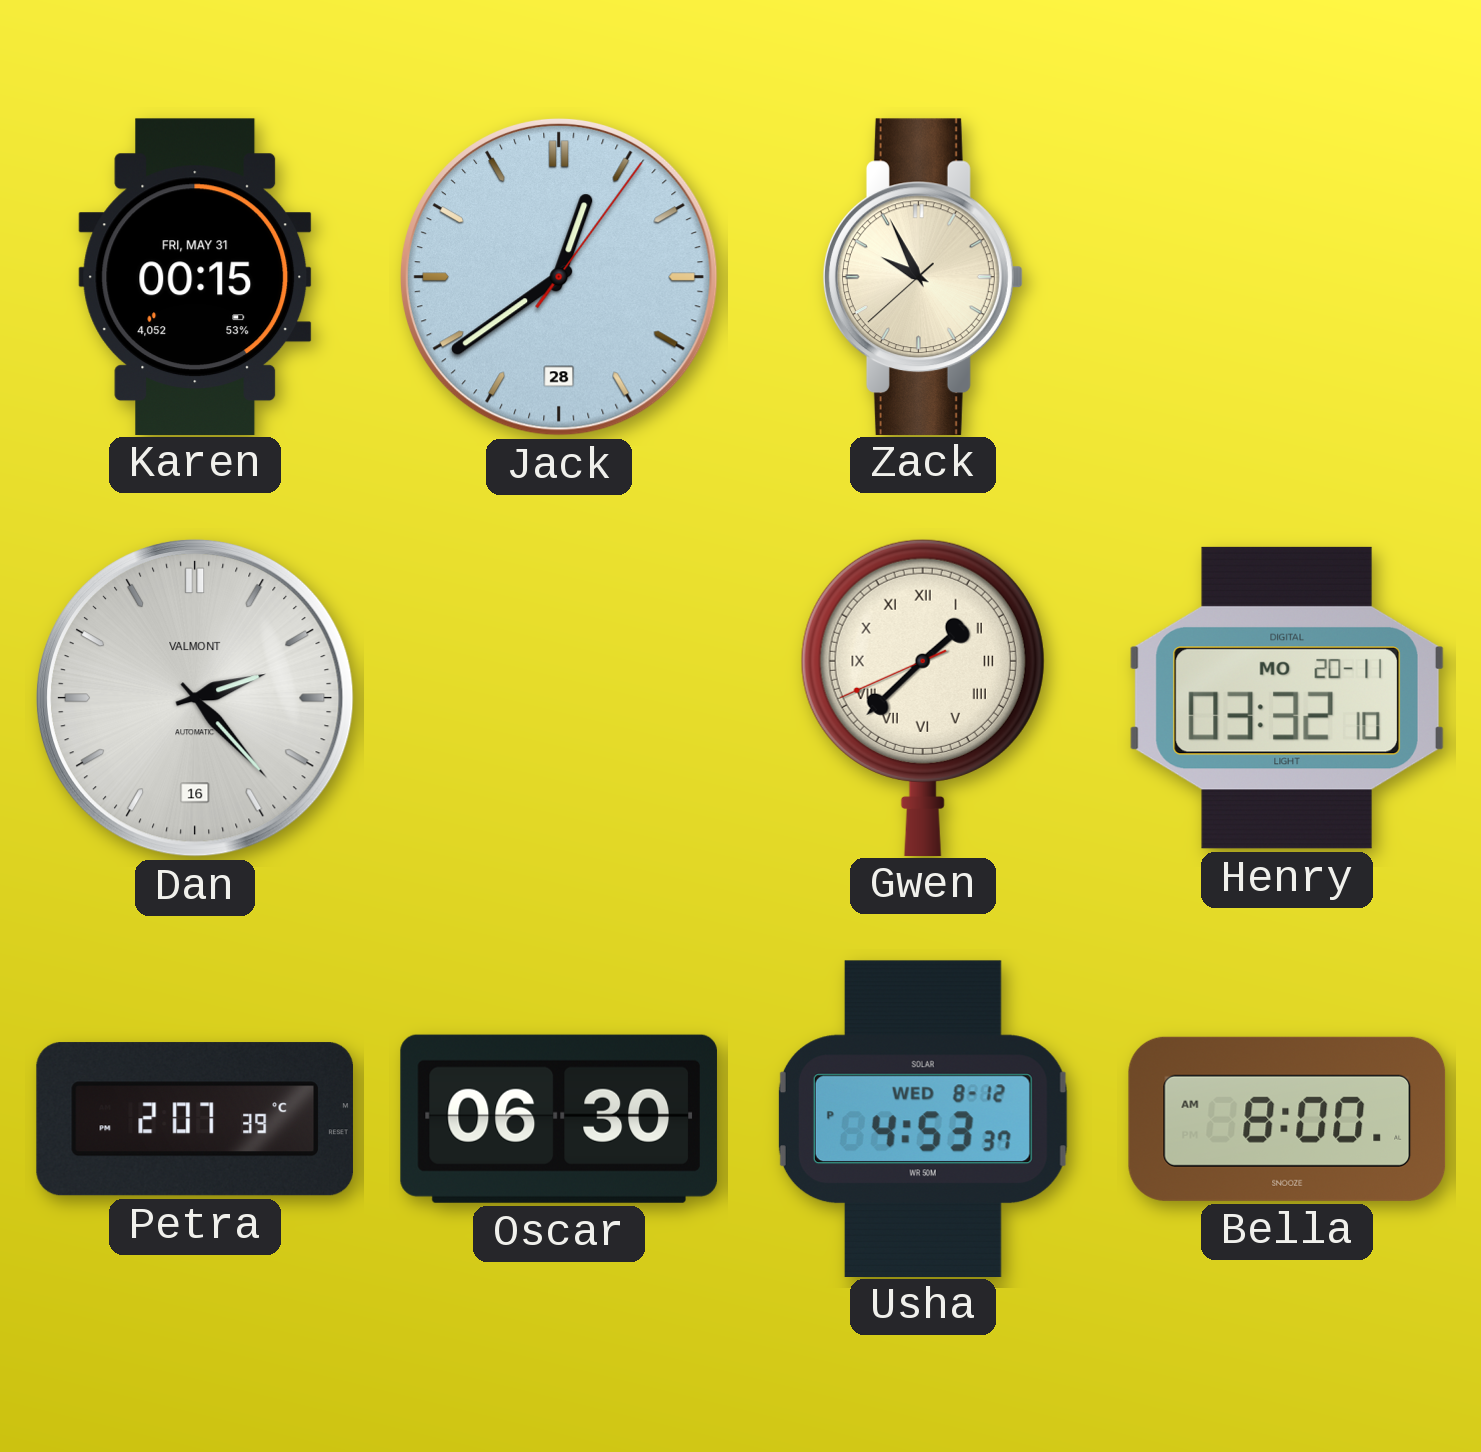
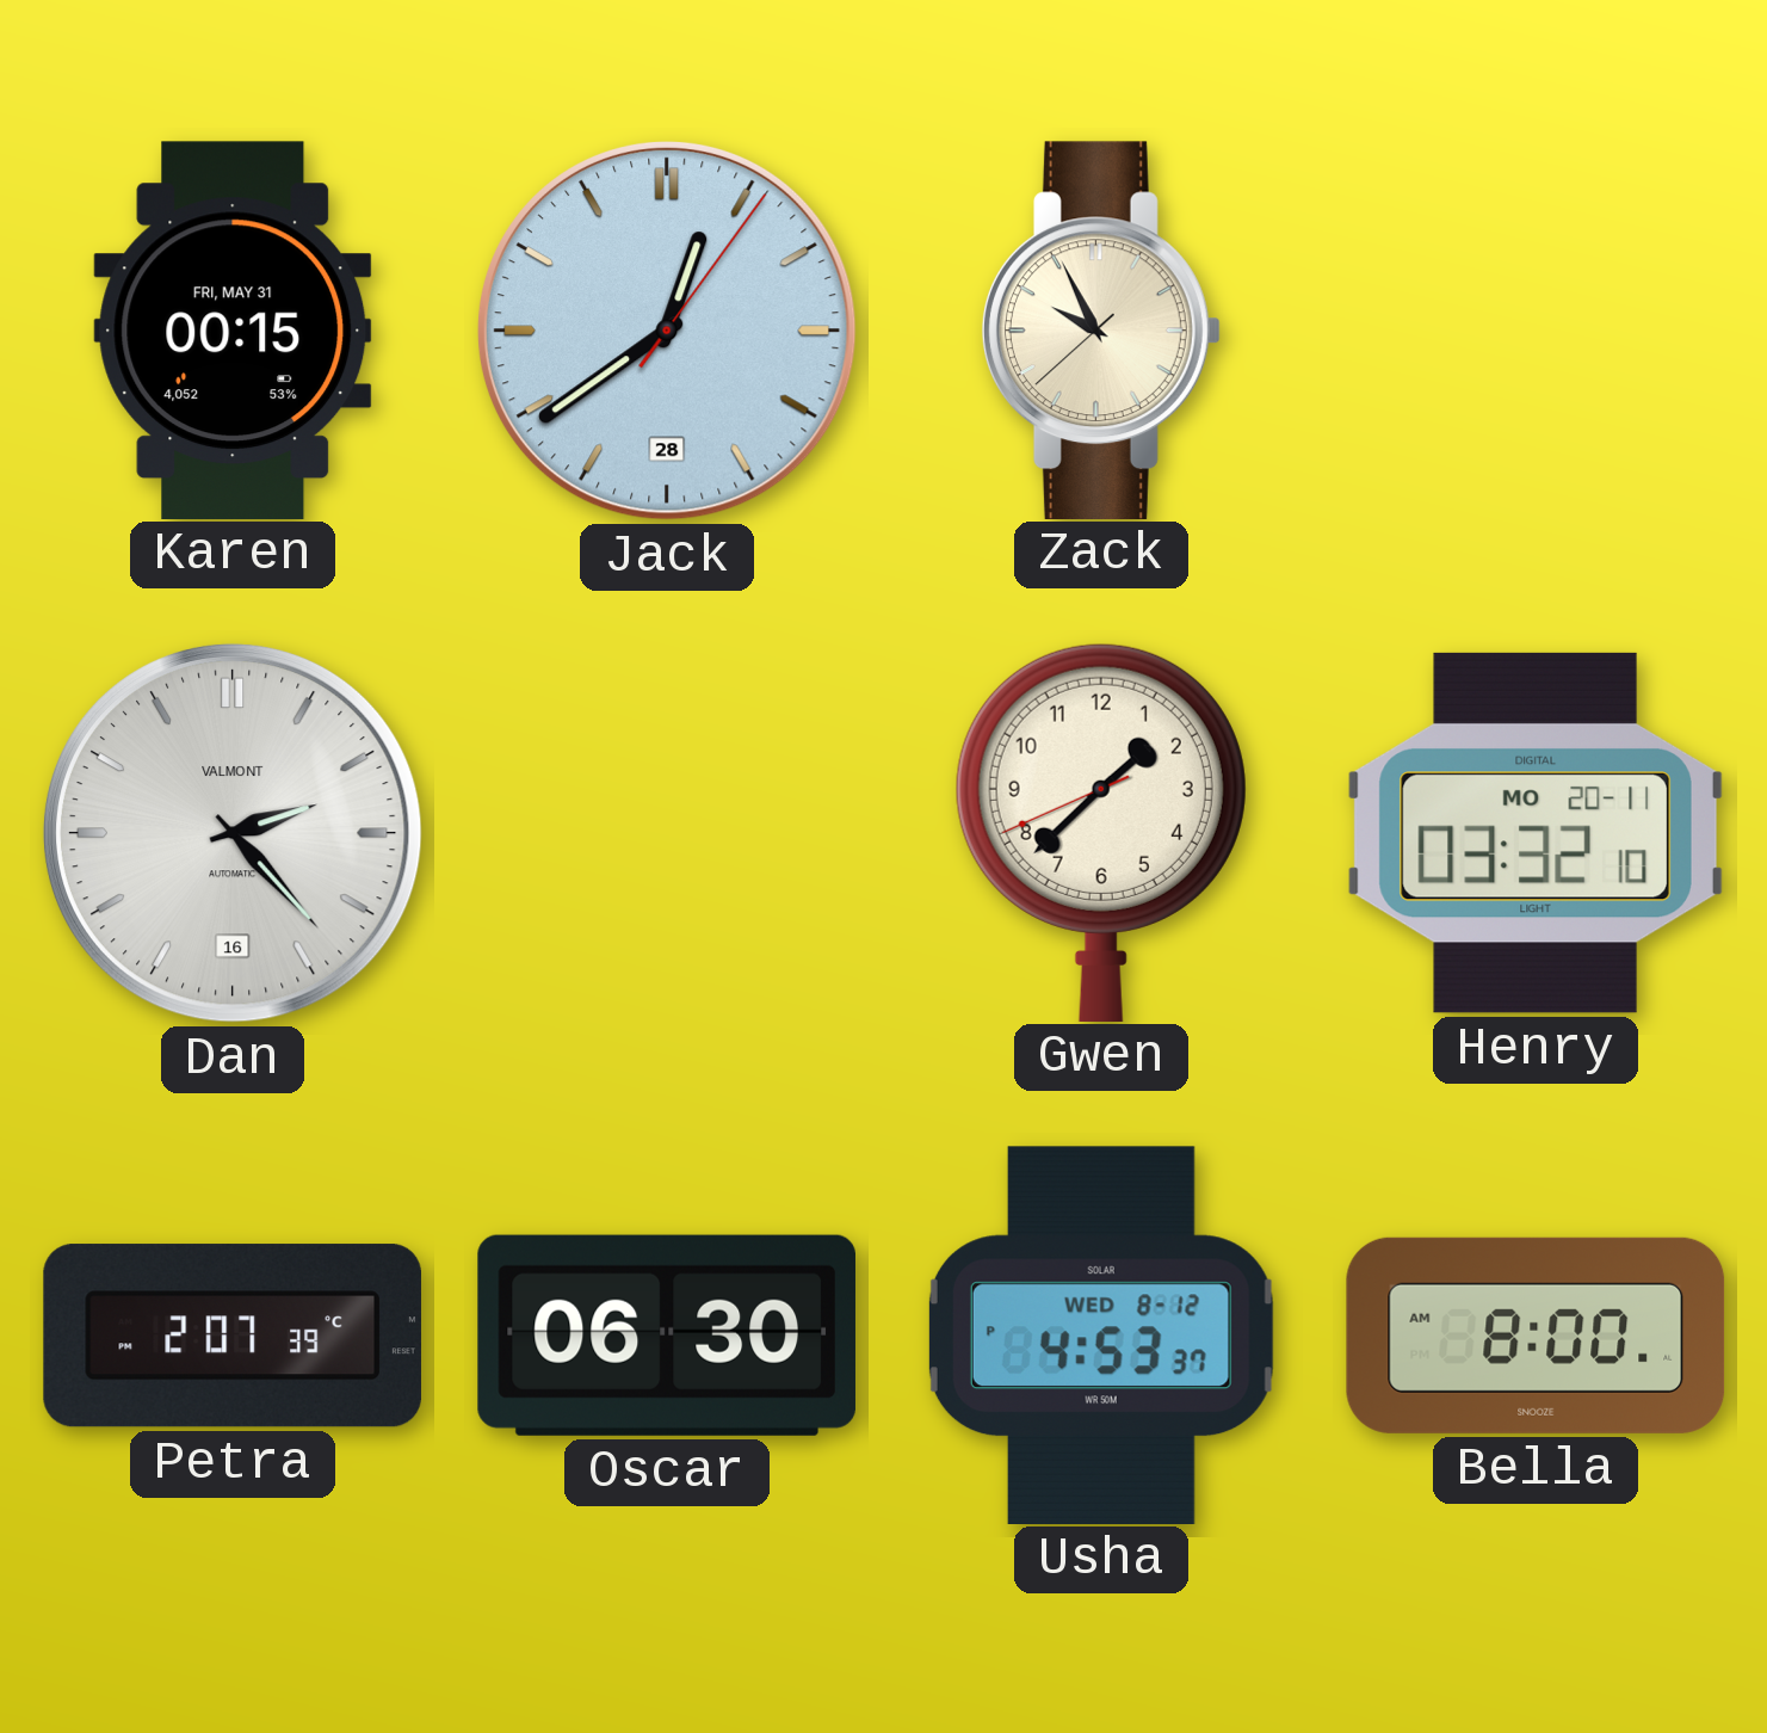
Gwen numerals: Roman -> Arabic (1101, 832)
